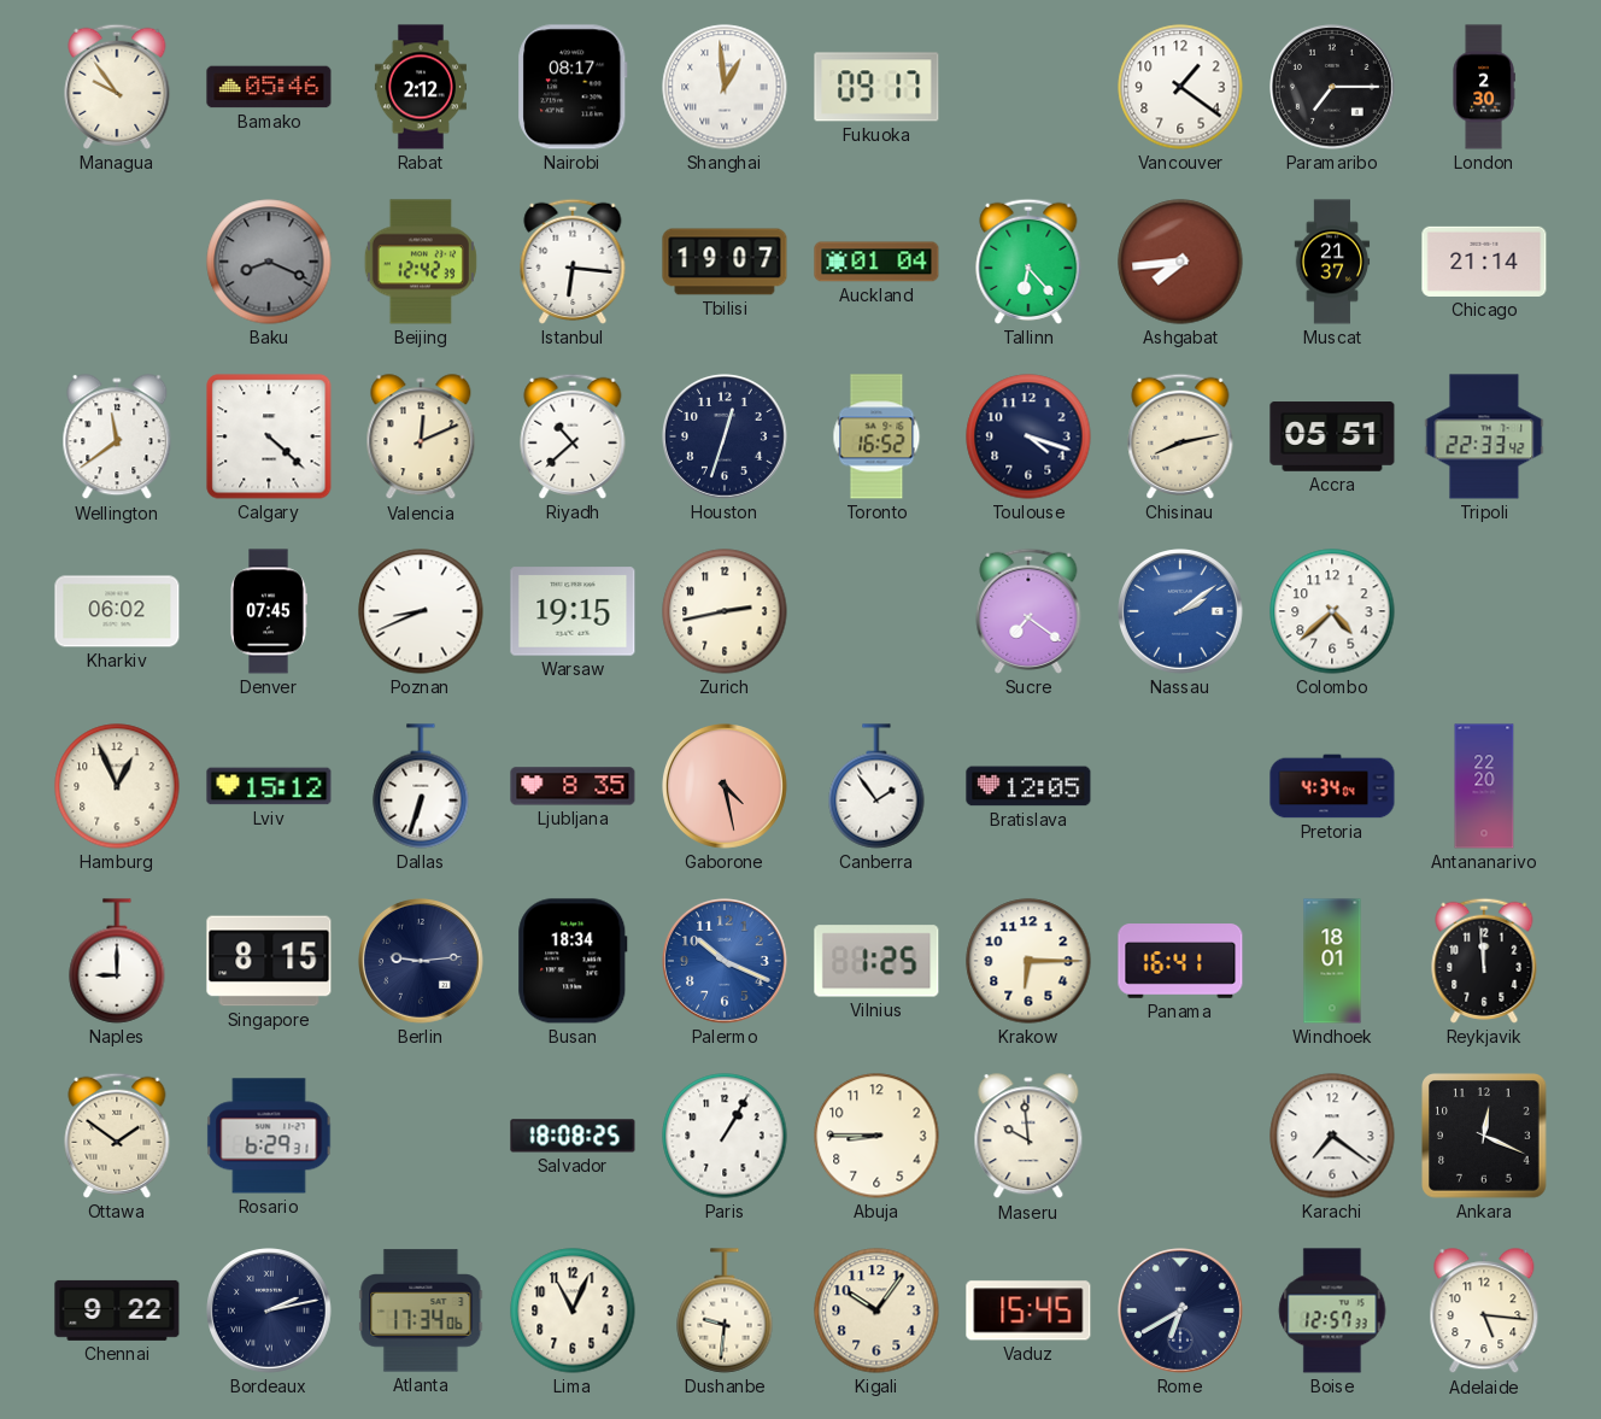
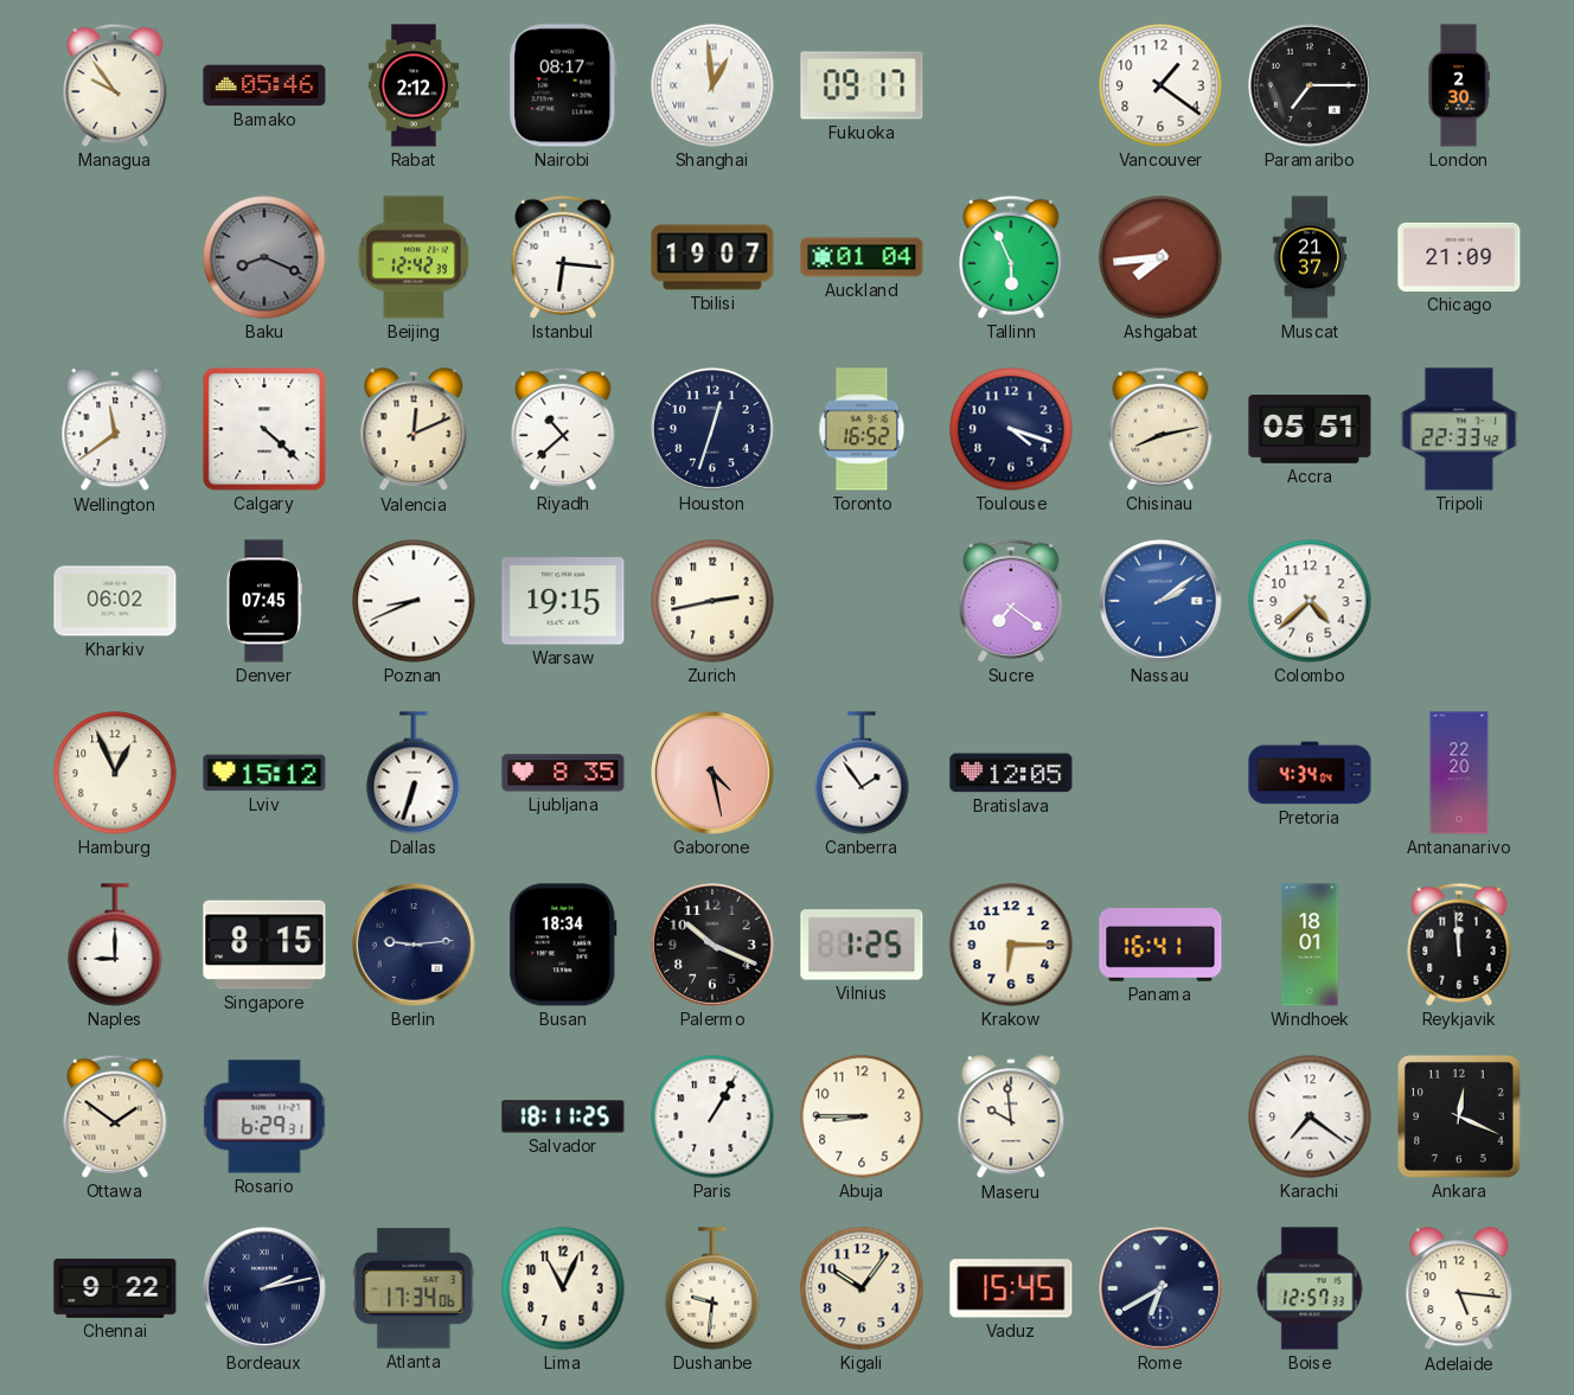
Tallinn: 6:23 -> 5:56 (1011, 257)
Chicago: 21:14 -> 21:09 (1459, 257)
Palermo dial: blue -> black (714, 946)
Salvador: 18:08 -> 18:11 (563, 1116)
